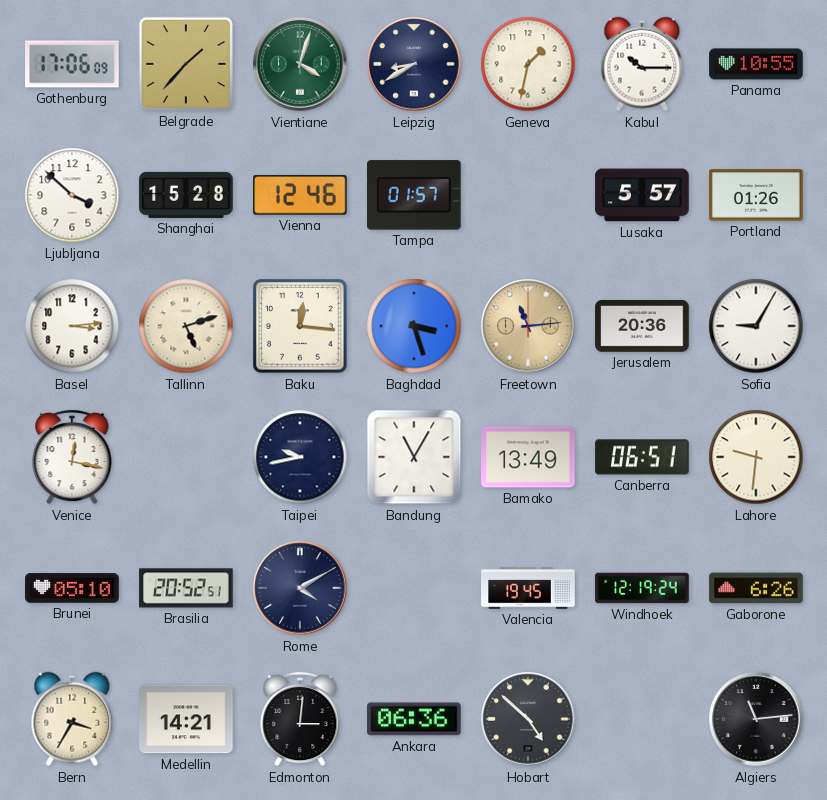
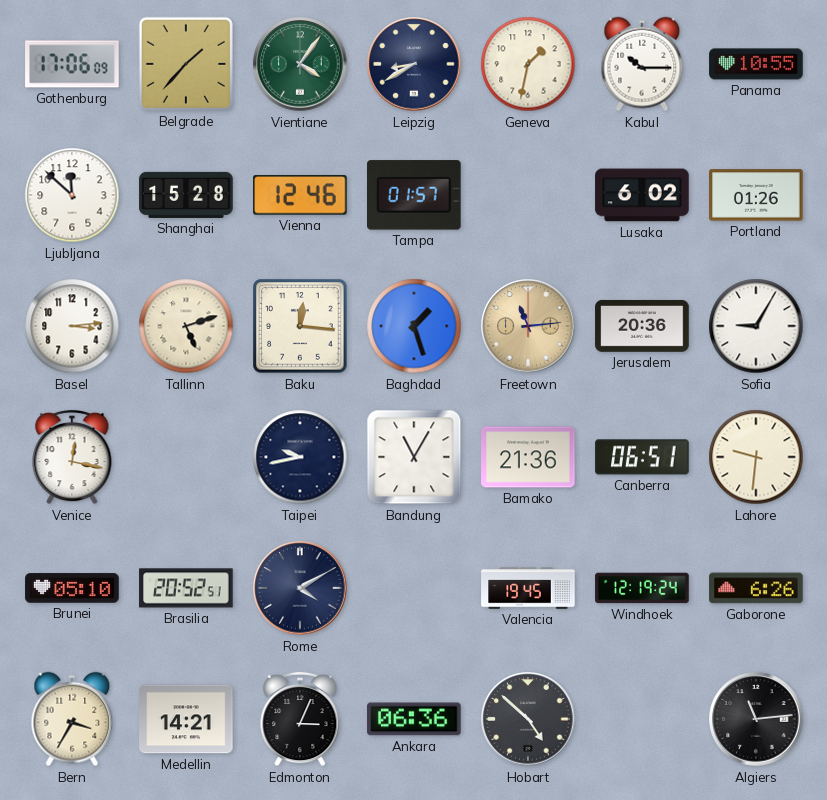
Vientiane: 4:03 -> 4:06 (300, 64)
Ljubljana: 3:52 -> 11:52 (72, 195)
Lusaka: 5:57 -> 6:02 (642, 195)
Baghdad: 3:27 -> 1:27 (414, 326)
Bamako: 13:49 -> 21:36 (528, 457)
Edmonton: 3:01 -> 3:04 (300, 719)
